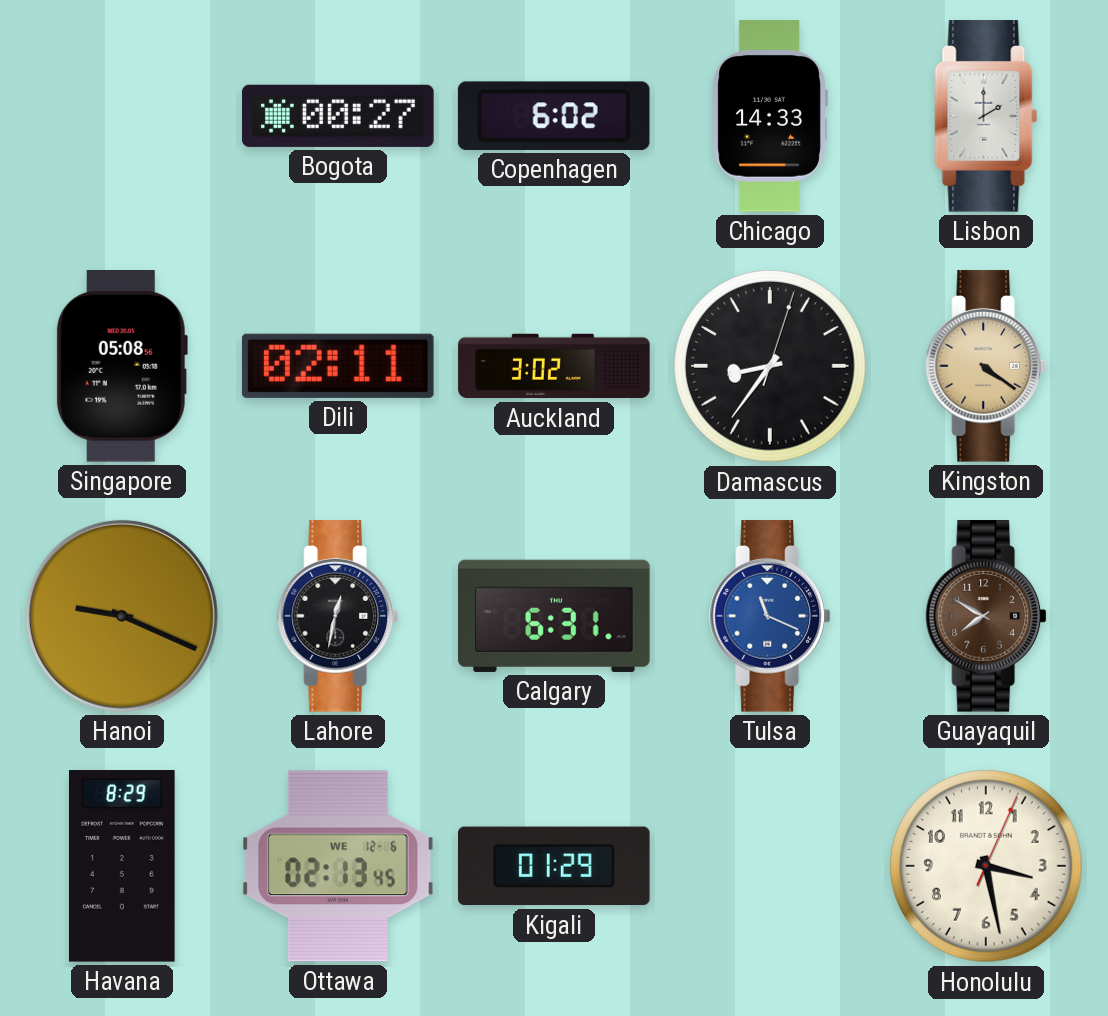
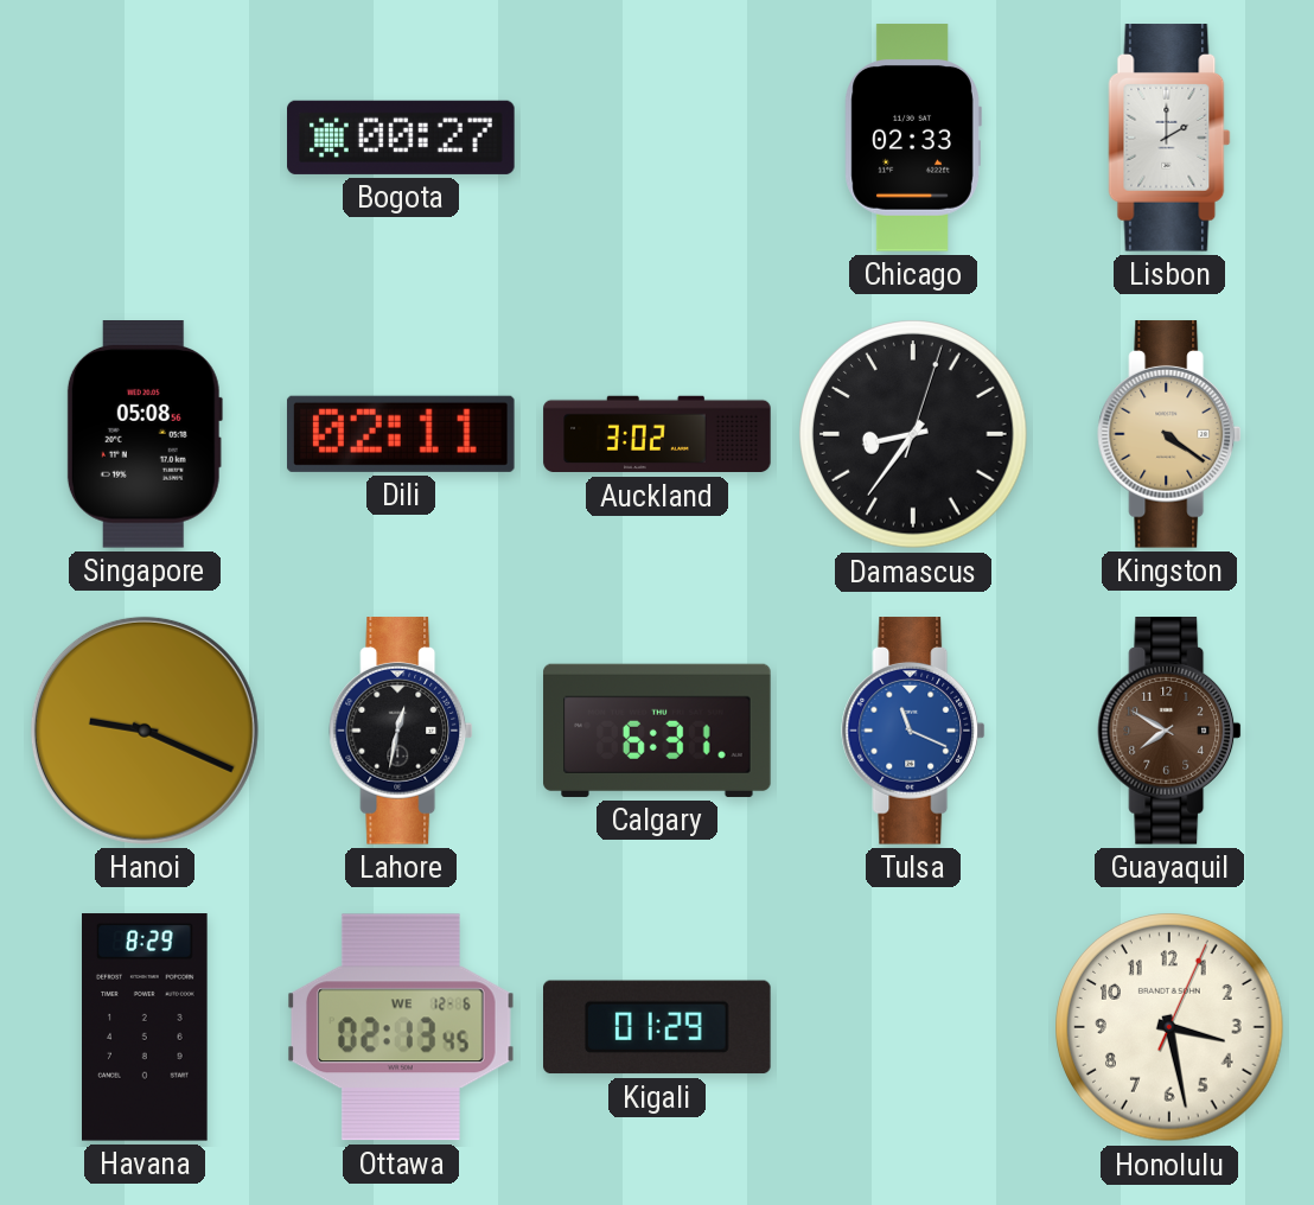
Copenhagen: 6:02 -> none (554, 116)
Chicago: 14:33 -> 02:33 (913, 138)
